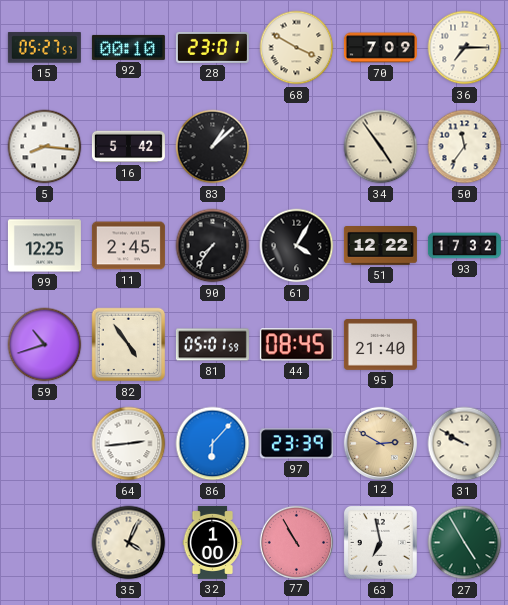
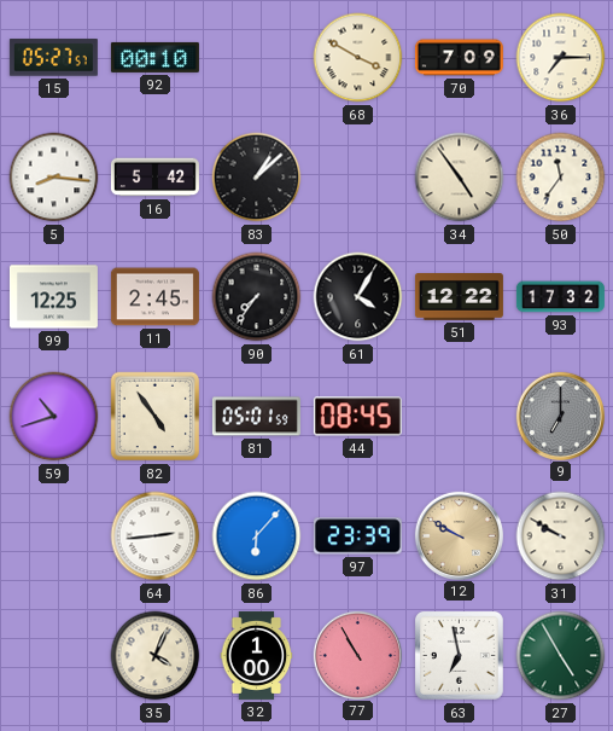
28: 23:01 -> none (212, 47)
95: 21:40 -> none (380, 345)
9: none -> 7:00 (560, 416)
12: 2:50 -> 9:50 (459, 535)
